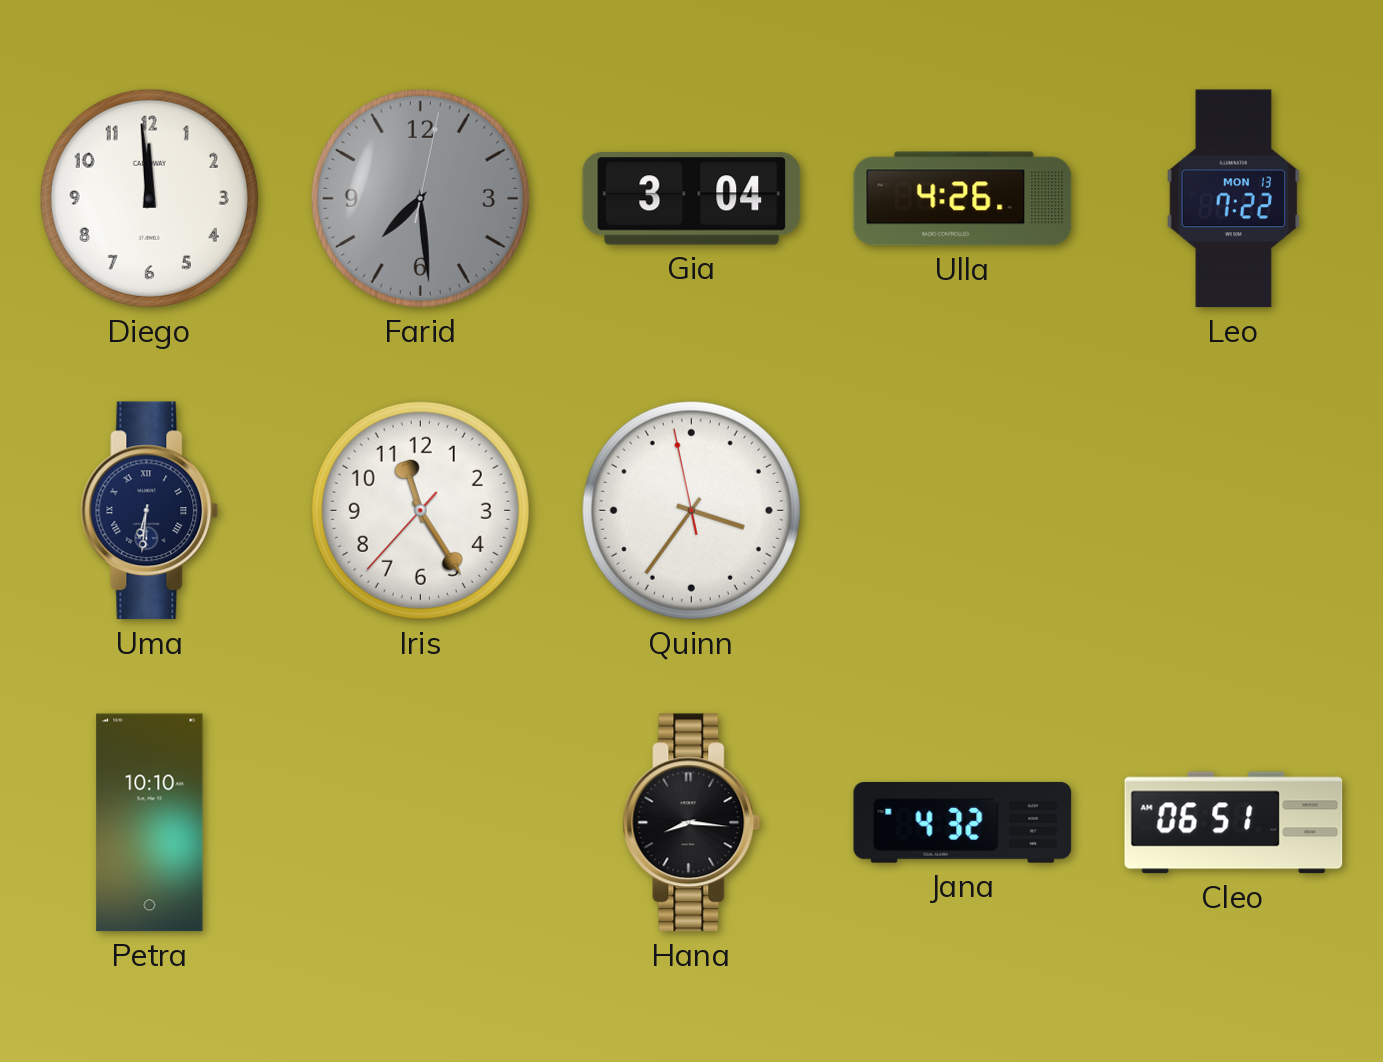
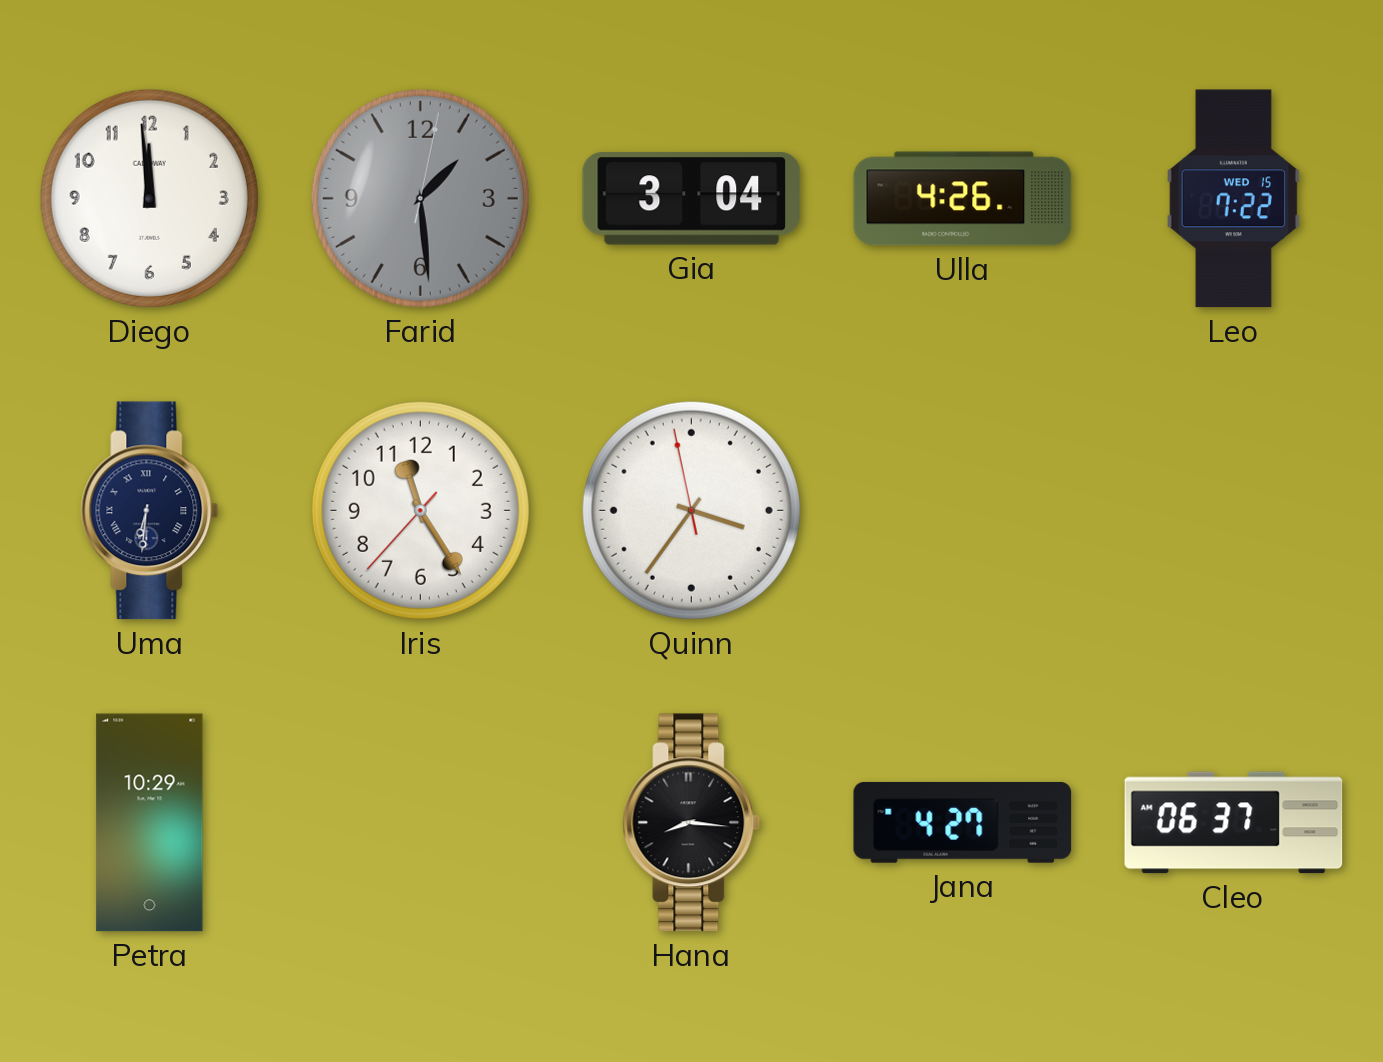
Farid: 7:29 -> 1:29 (420, 198)
Leo date: MON 13 -> WED 15 (1234, 199)
Petra: 10:10 -> 10:29 (150, 823)
Jana: 4:32 -> 4:27 (963, 822)
Cleo: 06:51 -> 06:37 (1234, 823)
